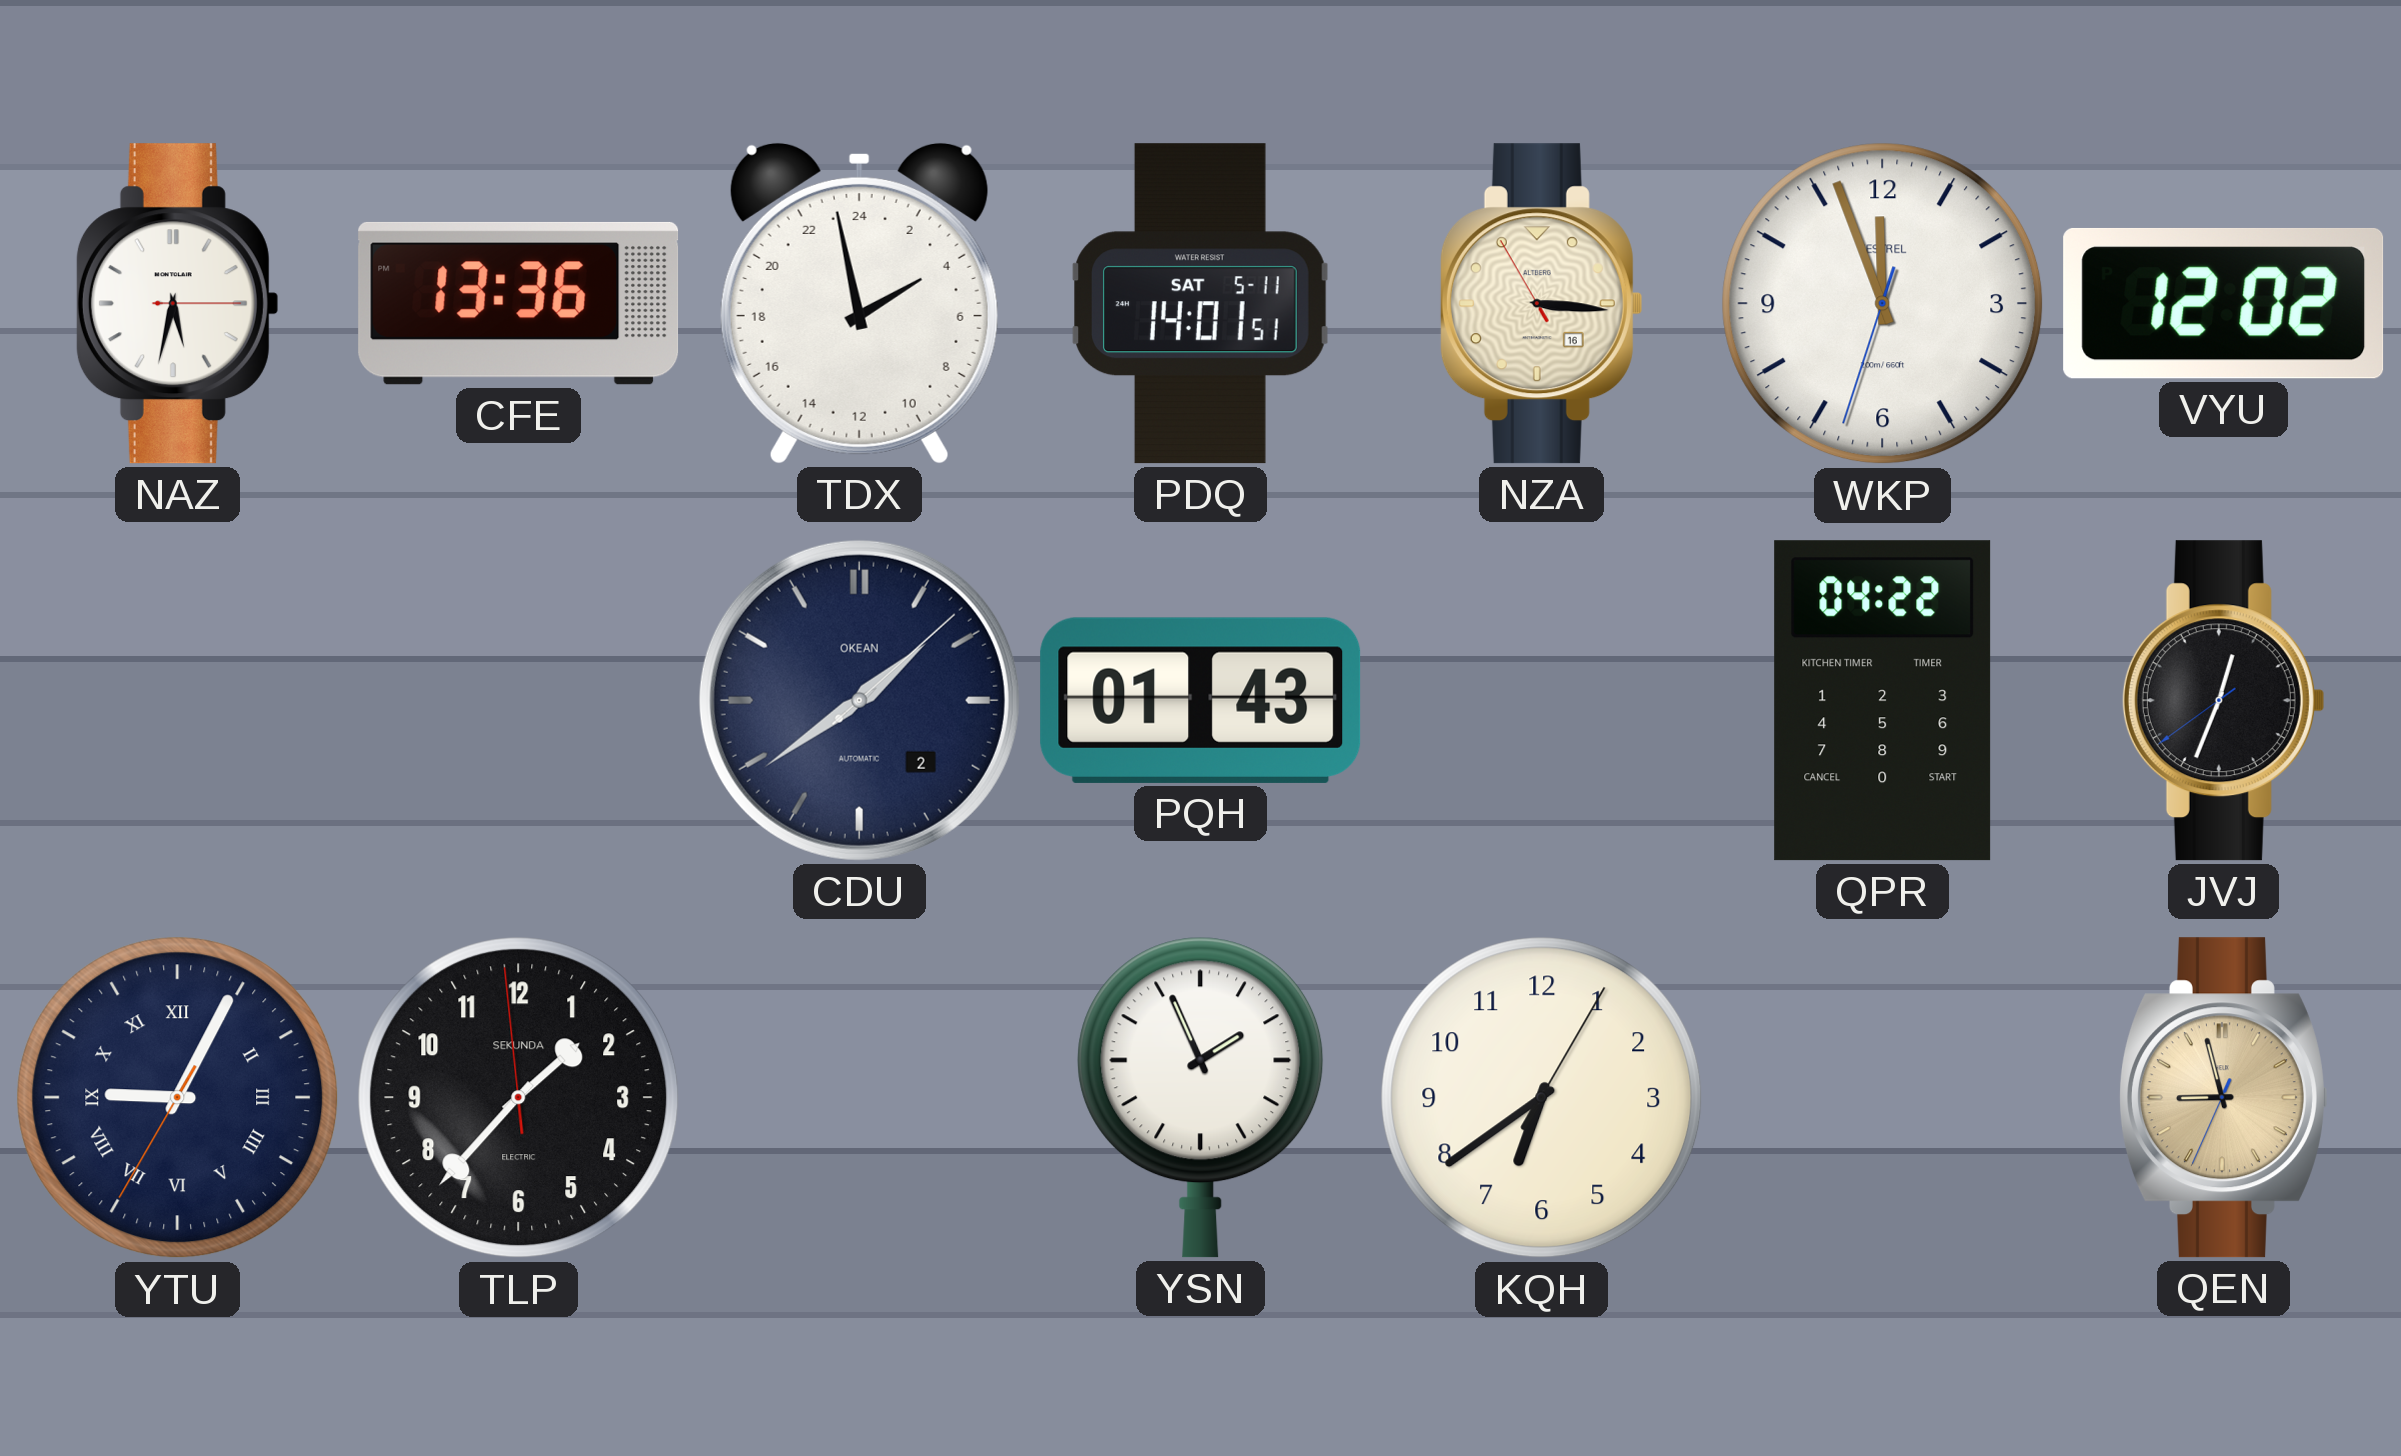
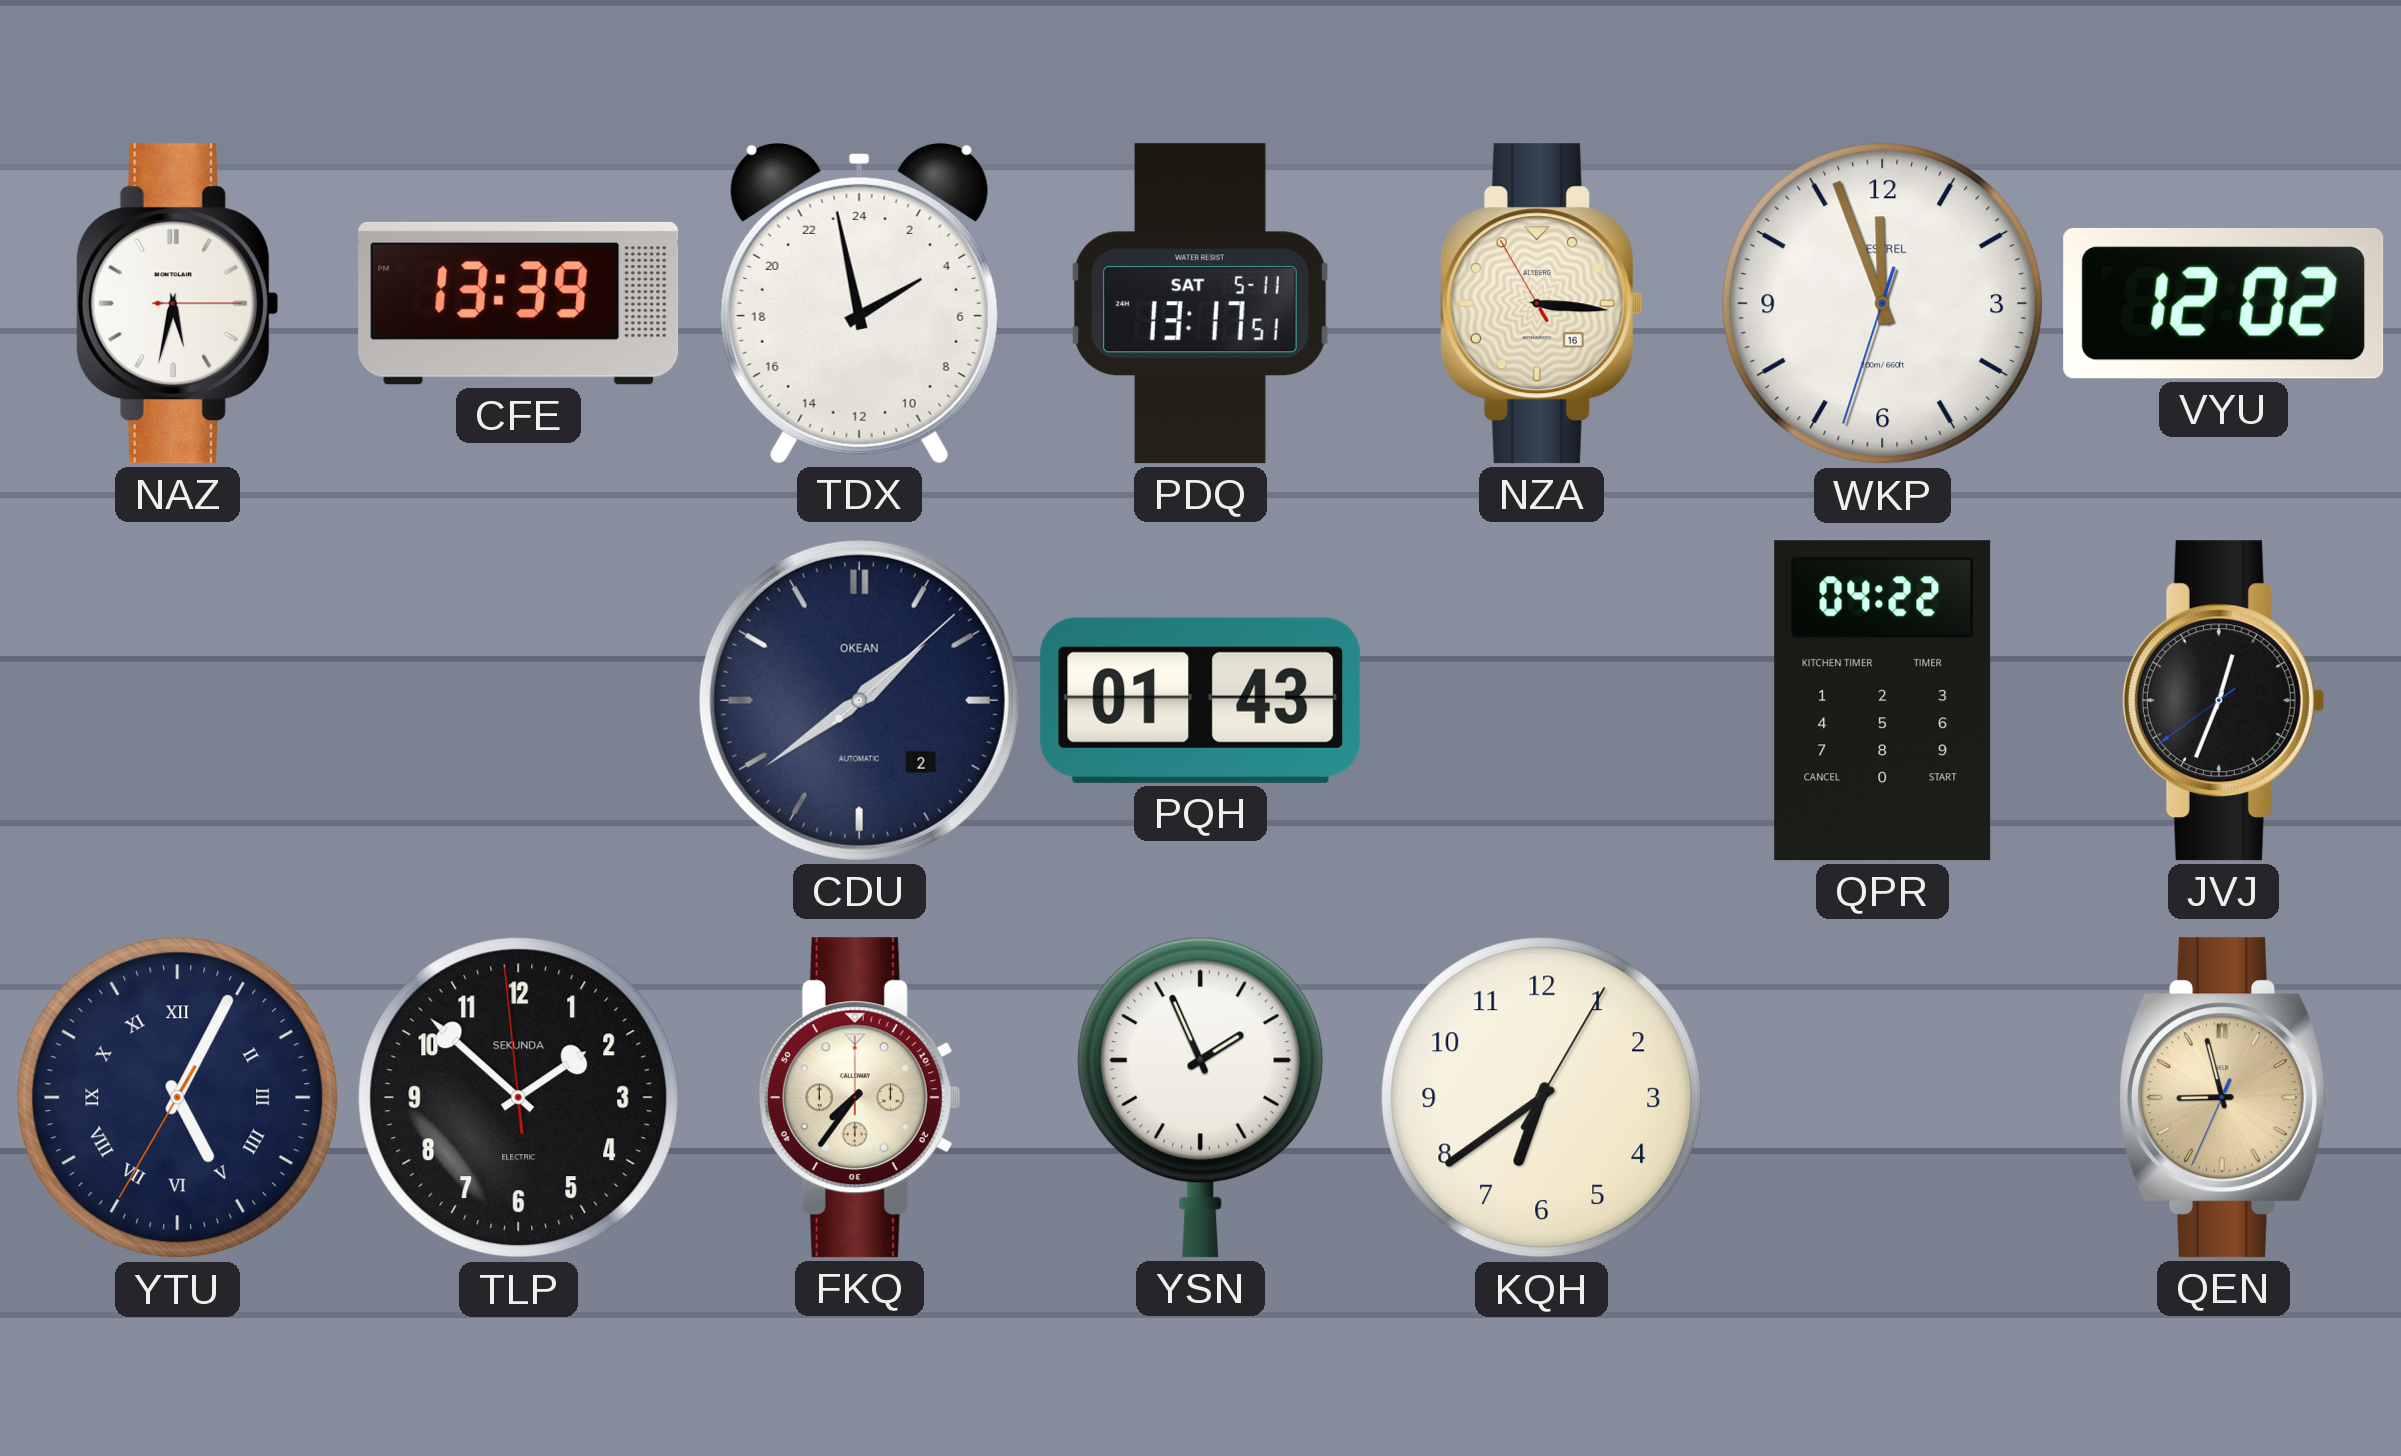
CFE: 13:36 -> 13:39 (519, 303)
PDQ: 14:01 -> 13:17 (1200, 304)
YTU: 9:04 -> 5:04 (178, 1098)
TLP: 1:36 -> 1:51 (519, 1098)
FKQ: none -> 7:36 (859, 1098)
